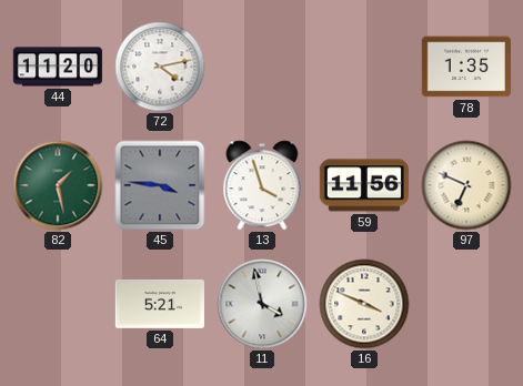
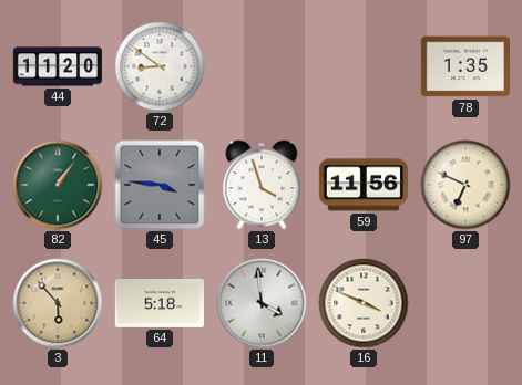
72: 4:13 -> 8:51 (160, 66)
82: 1:28 -> 1:06 (58, 185)
3: none -> 5:53 (58, 303)
64: 5:21 -> 5:18 (158, 303)
11: 3:58 -> 3:59 (262, 303)
